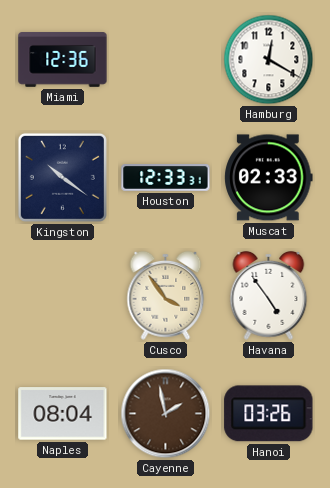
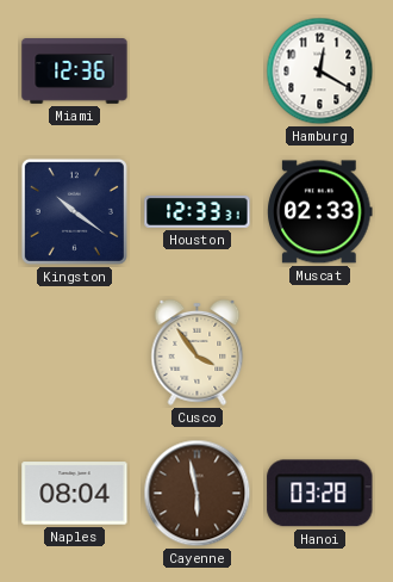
Havana: 4:54 -> none (269, 295)
Cayenne: 1:58 -> 5:58 (198, 494)
Hanoi: 03:26 -> 03:28 (320, 494)
